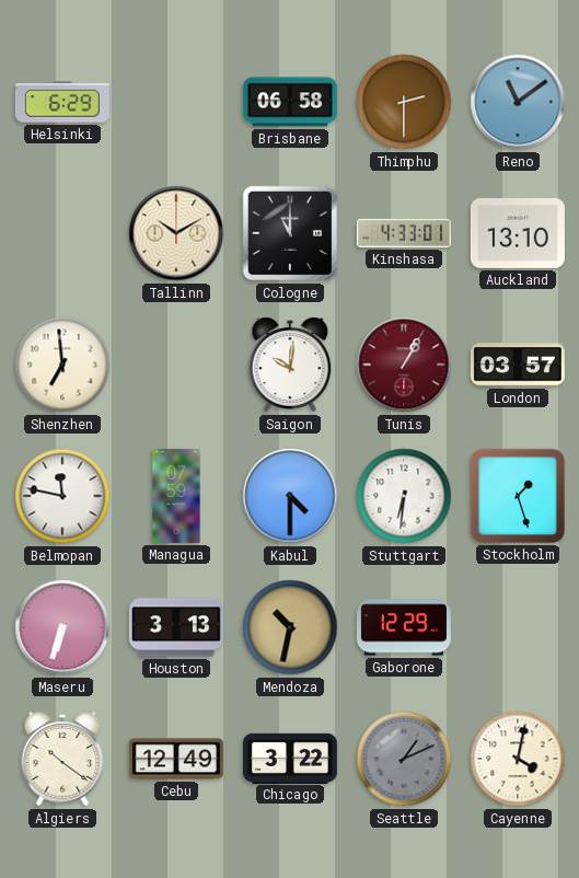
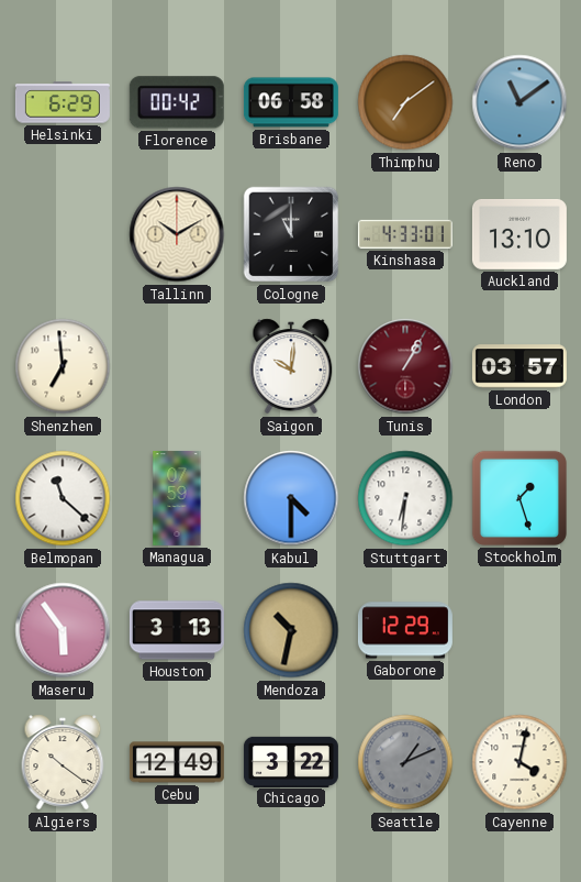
Florence: none -> 00:42 (177, 102)
Thimphu: 2:30 -> 7:09 (405, 102)
Belmopan: 11:47 -> 11:22 (63, 498)
Maseru: 6:33 -> 5:54 (63, 630)
